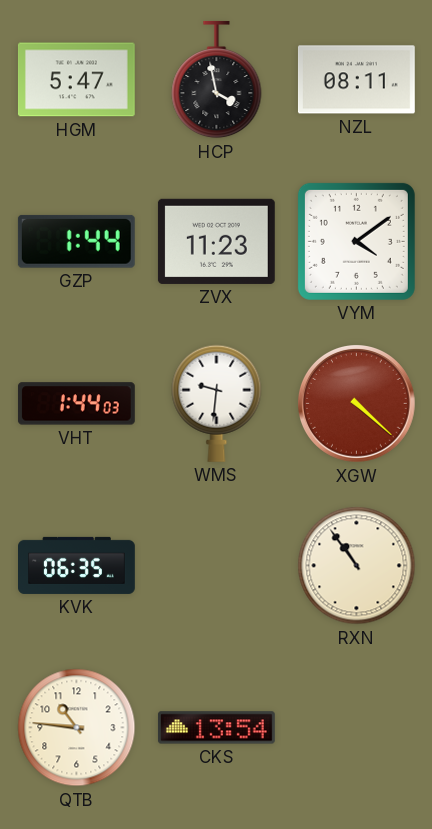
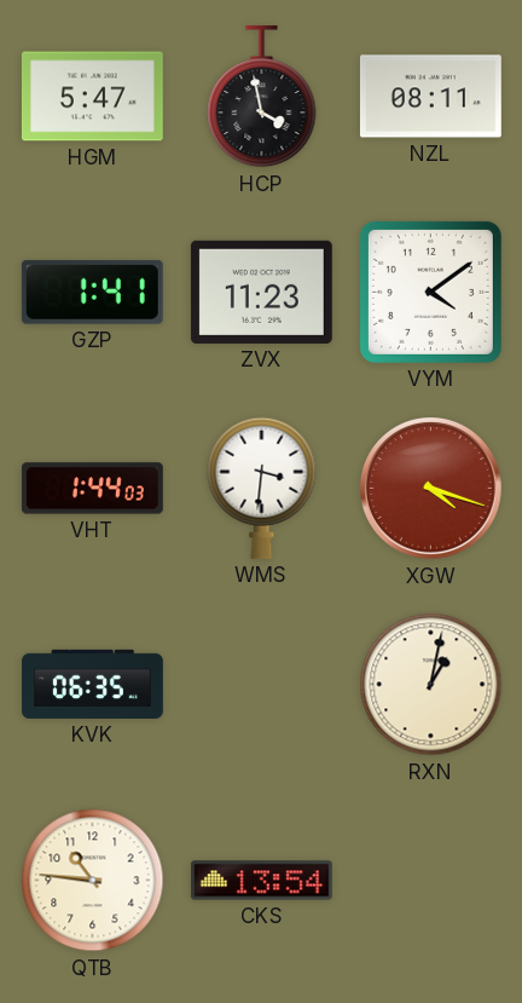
GZP: 1:44 -> 1:41 (92, 292)
WMS: 9:31 -> 3:31 (262, 488)
XGW: 4:22 -> 4:18 (431, 489)
RXN: 10:54 -> 1:02 (431, 685)
